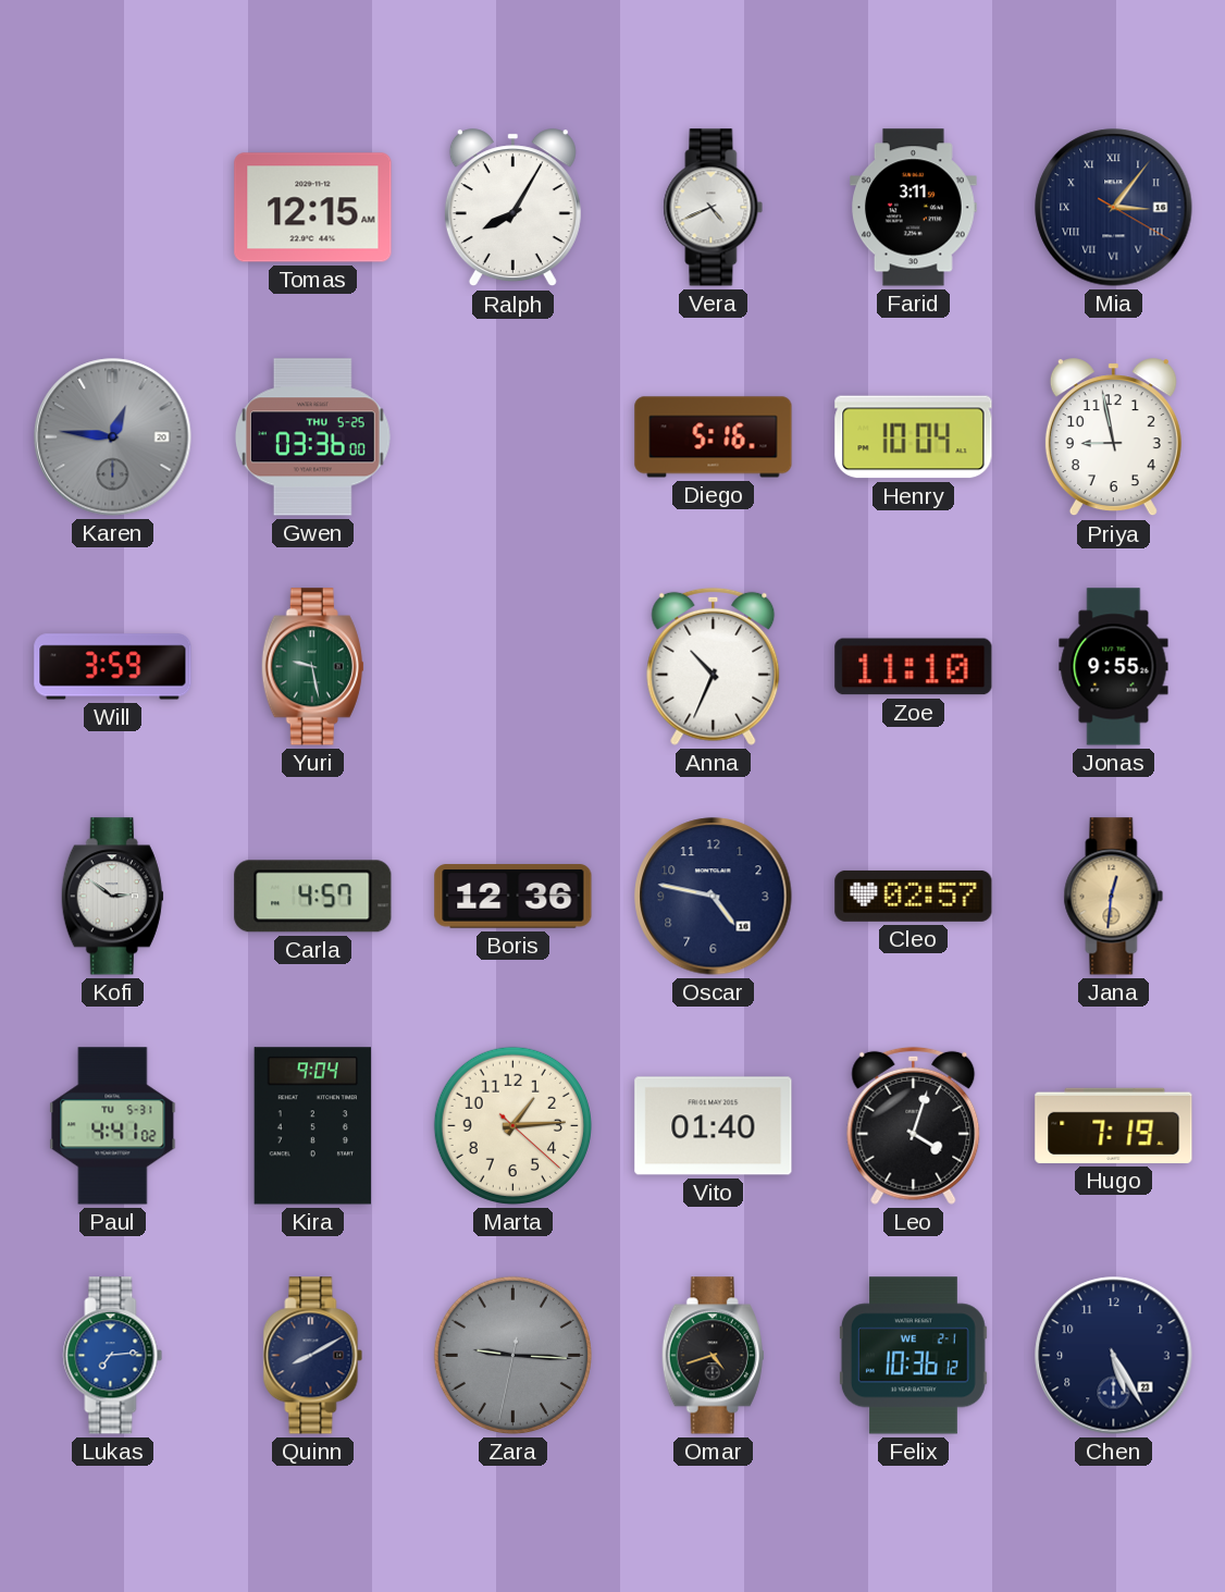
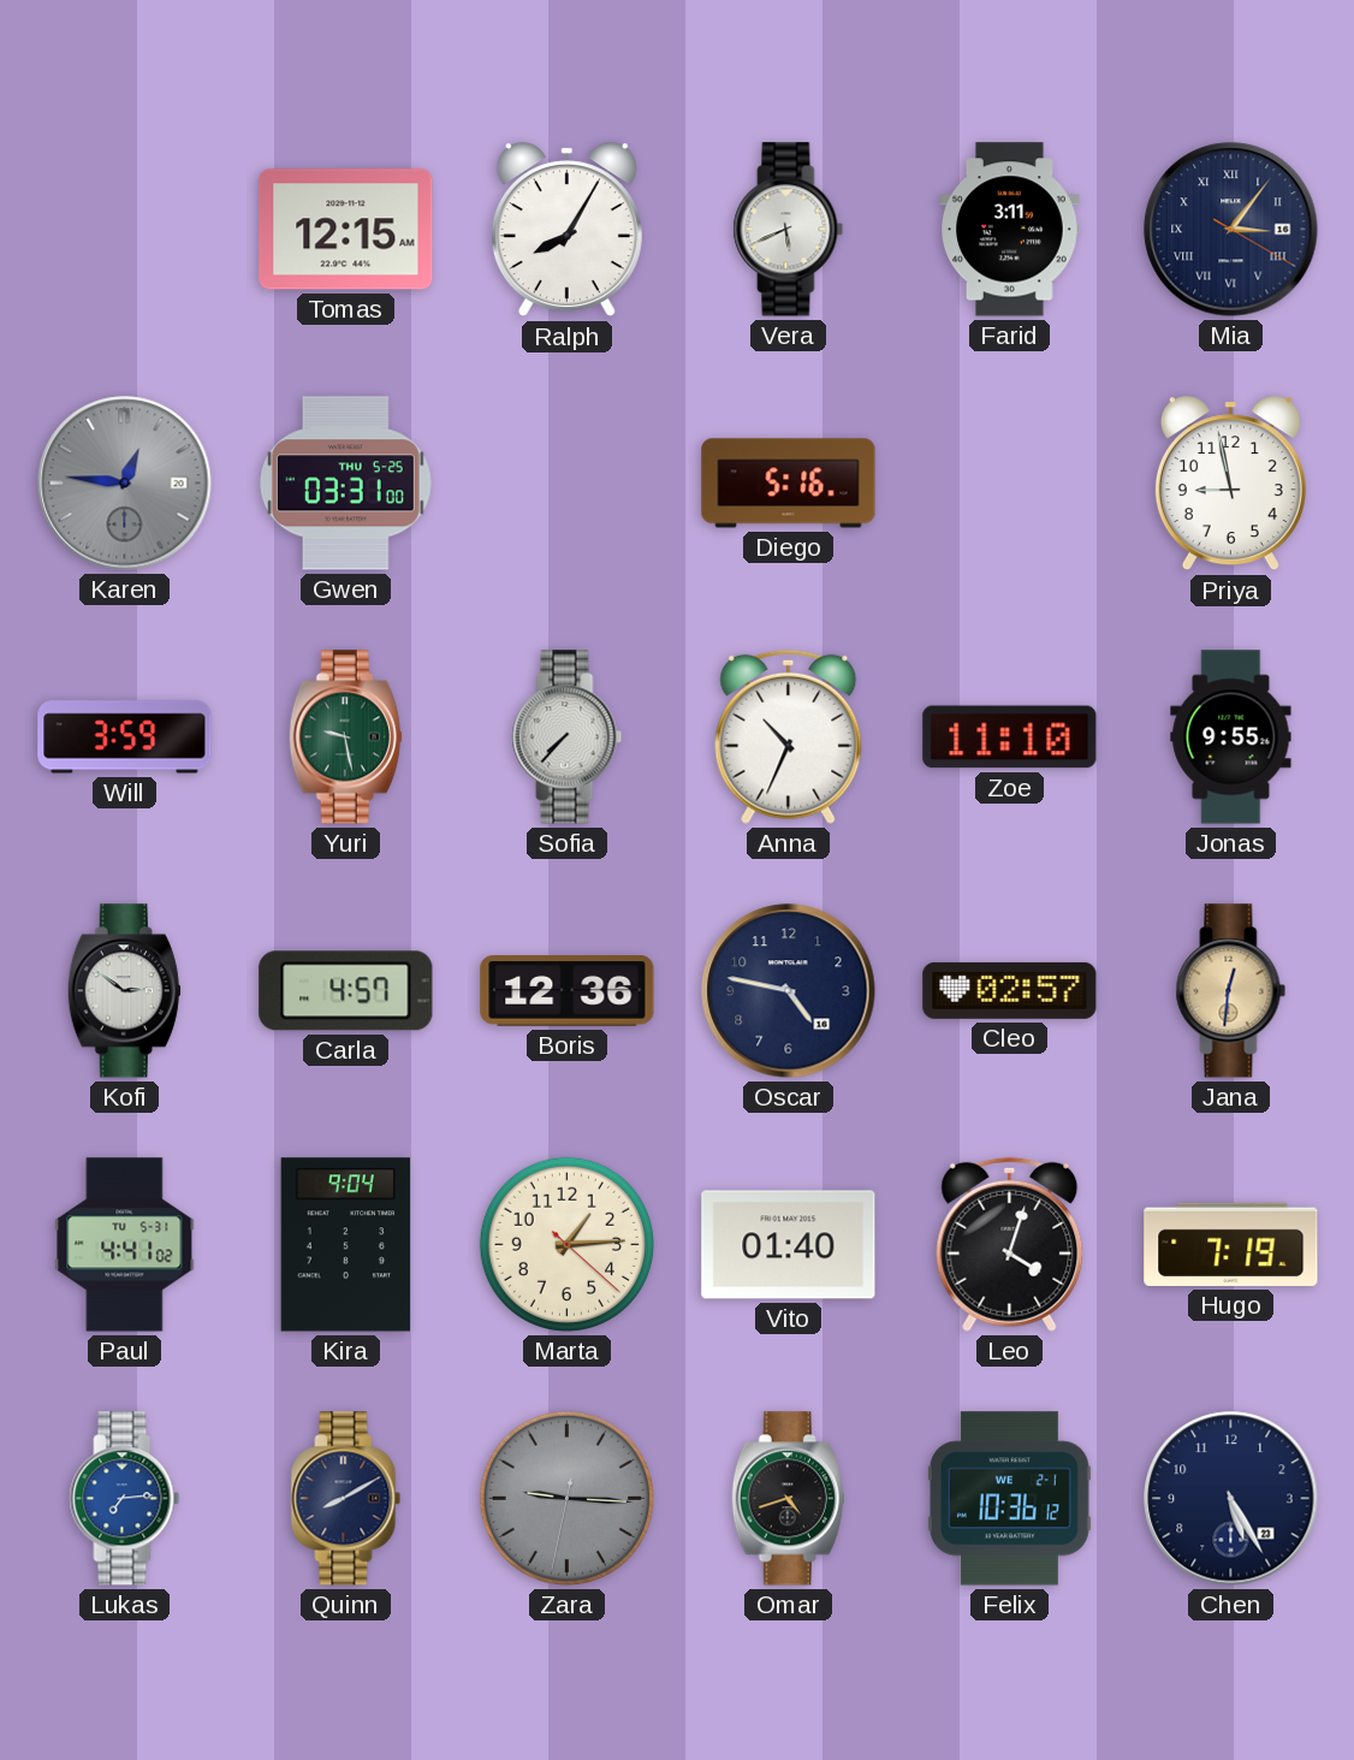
Vera: 4:41 -> 5:41 (789, 230)
Gwen: 03:36 -> 03:31 (345, 484)
Henry: 10:04 -> none (914, 437)
Sofia: none -> 7:37 (568, 737)
